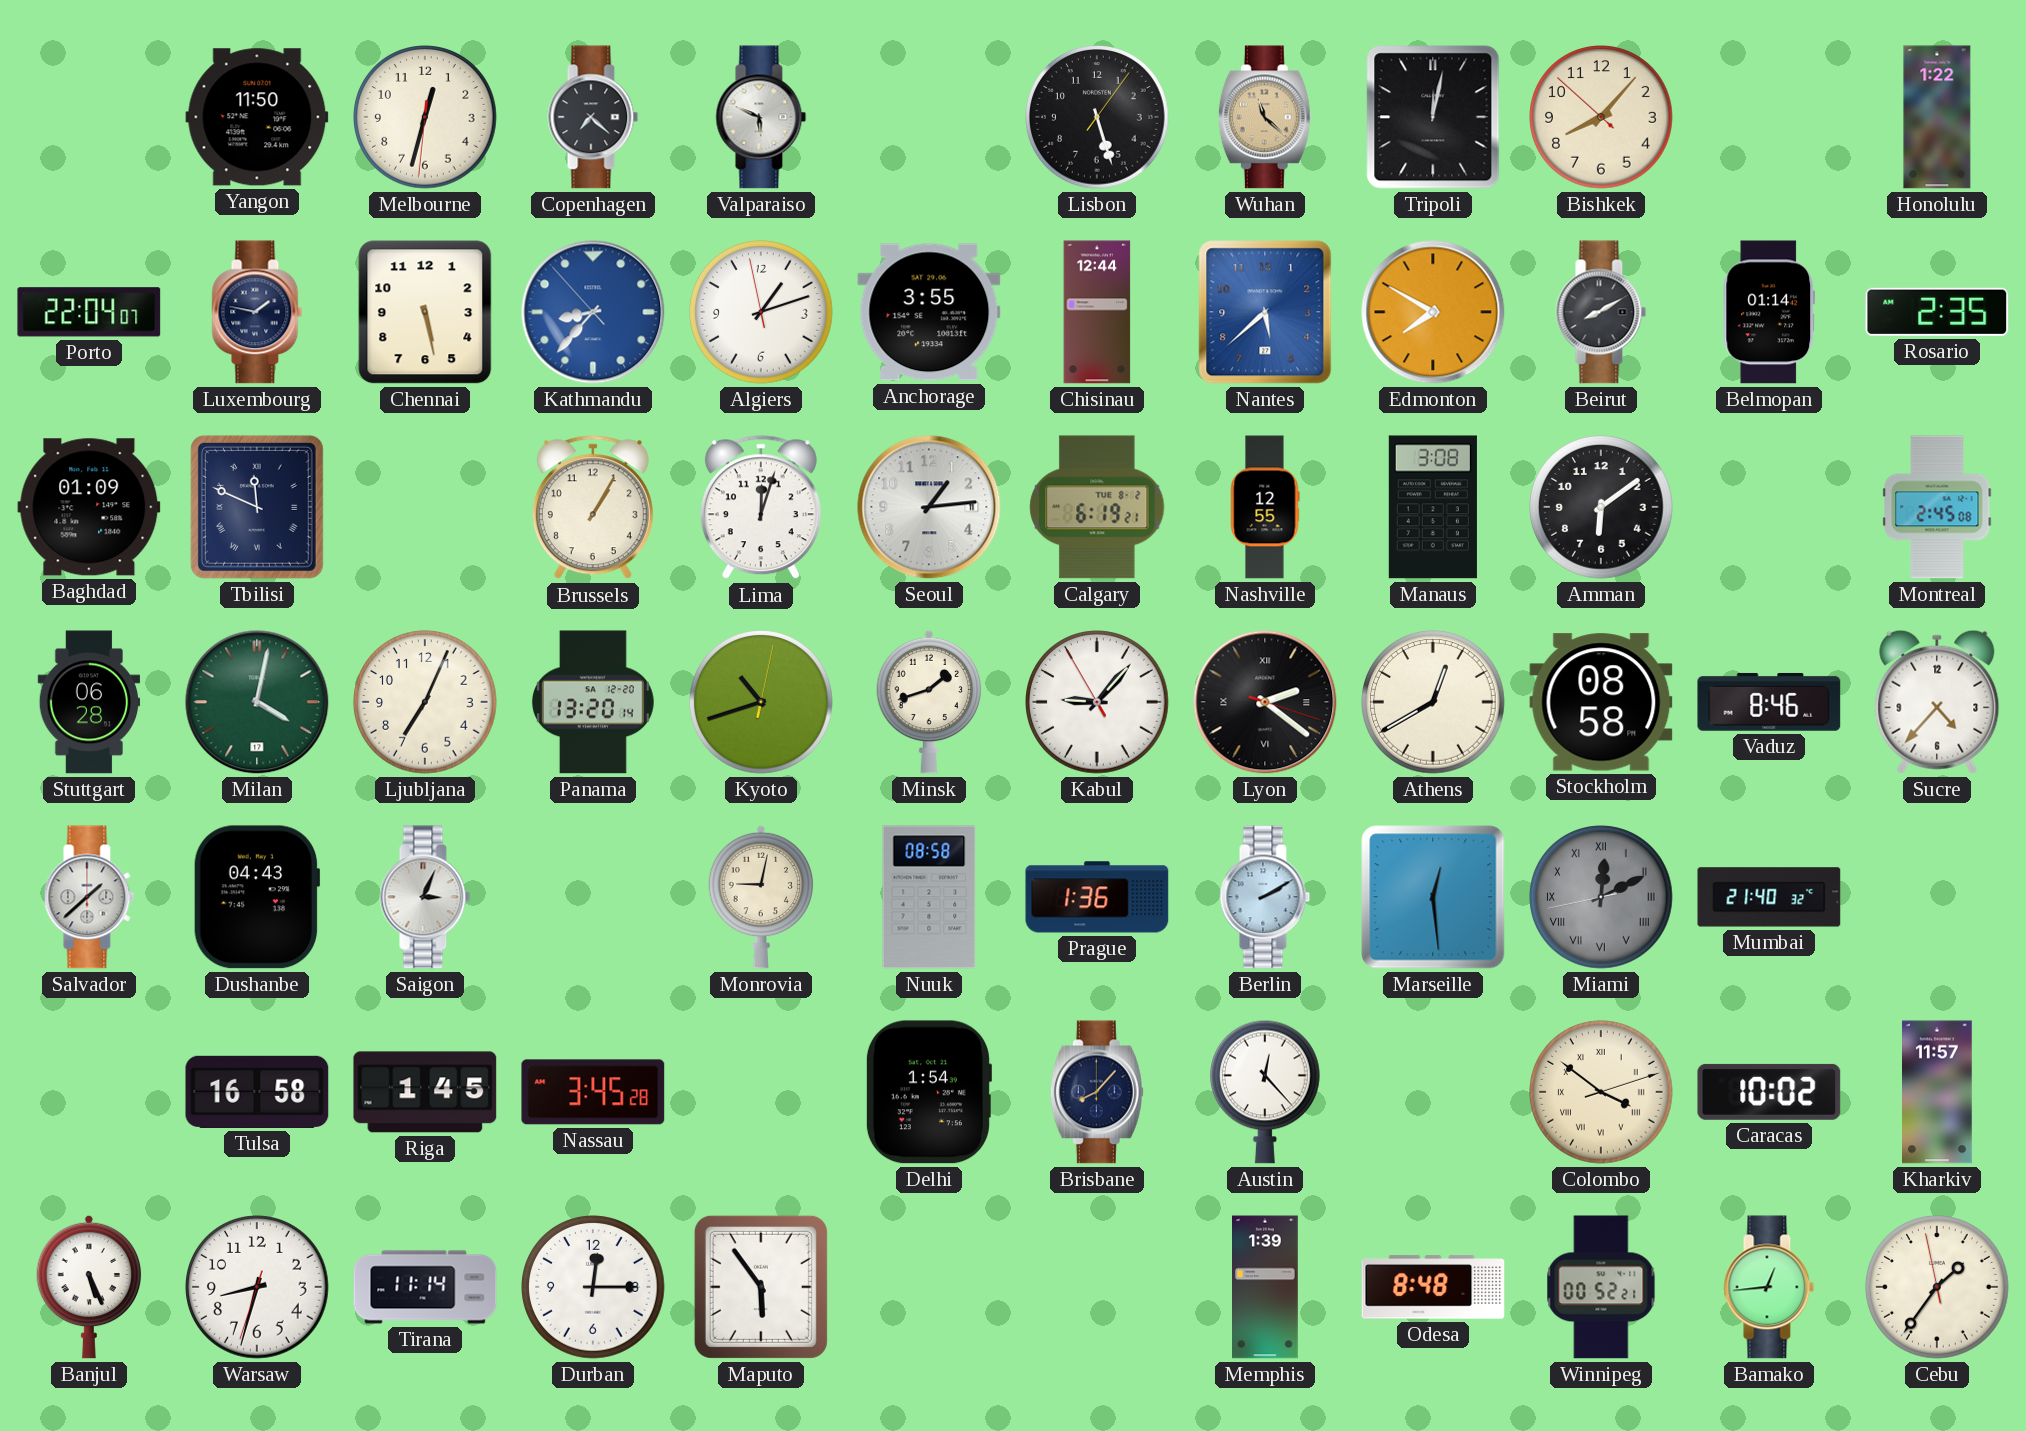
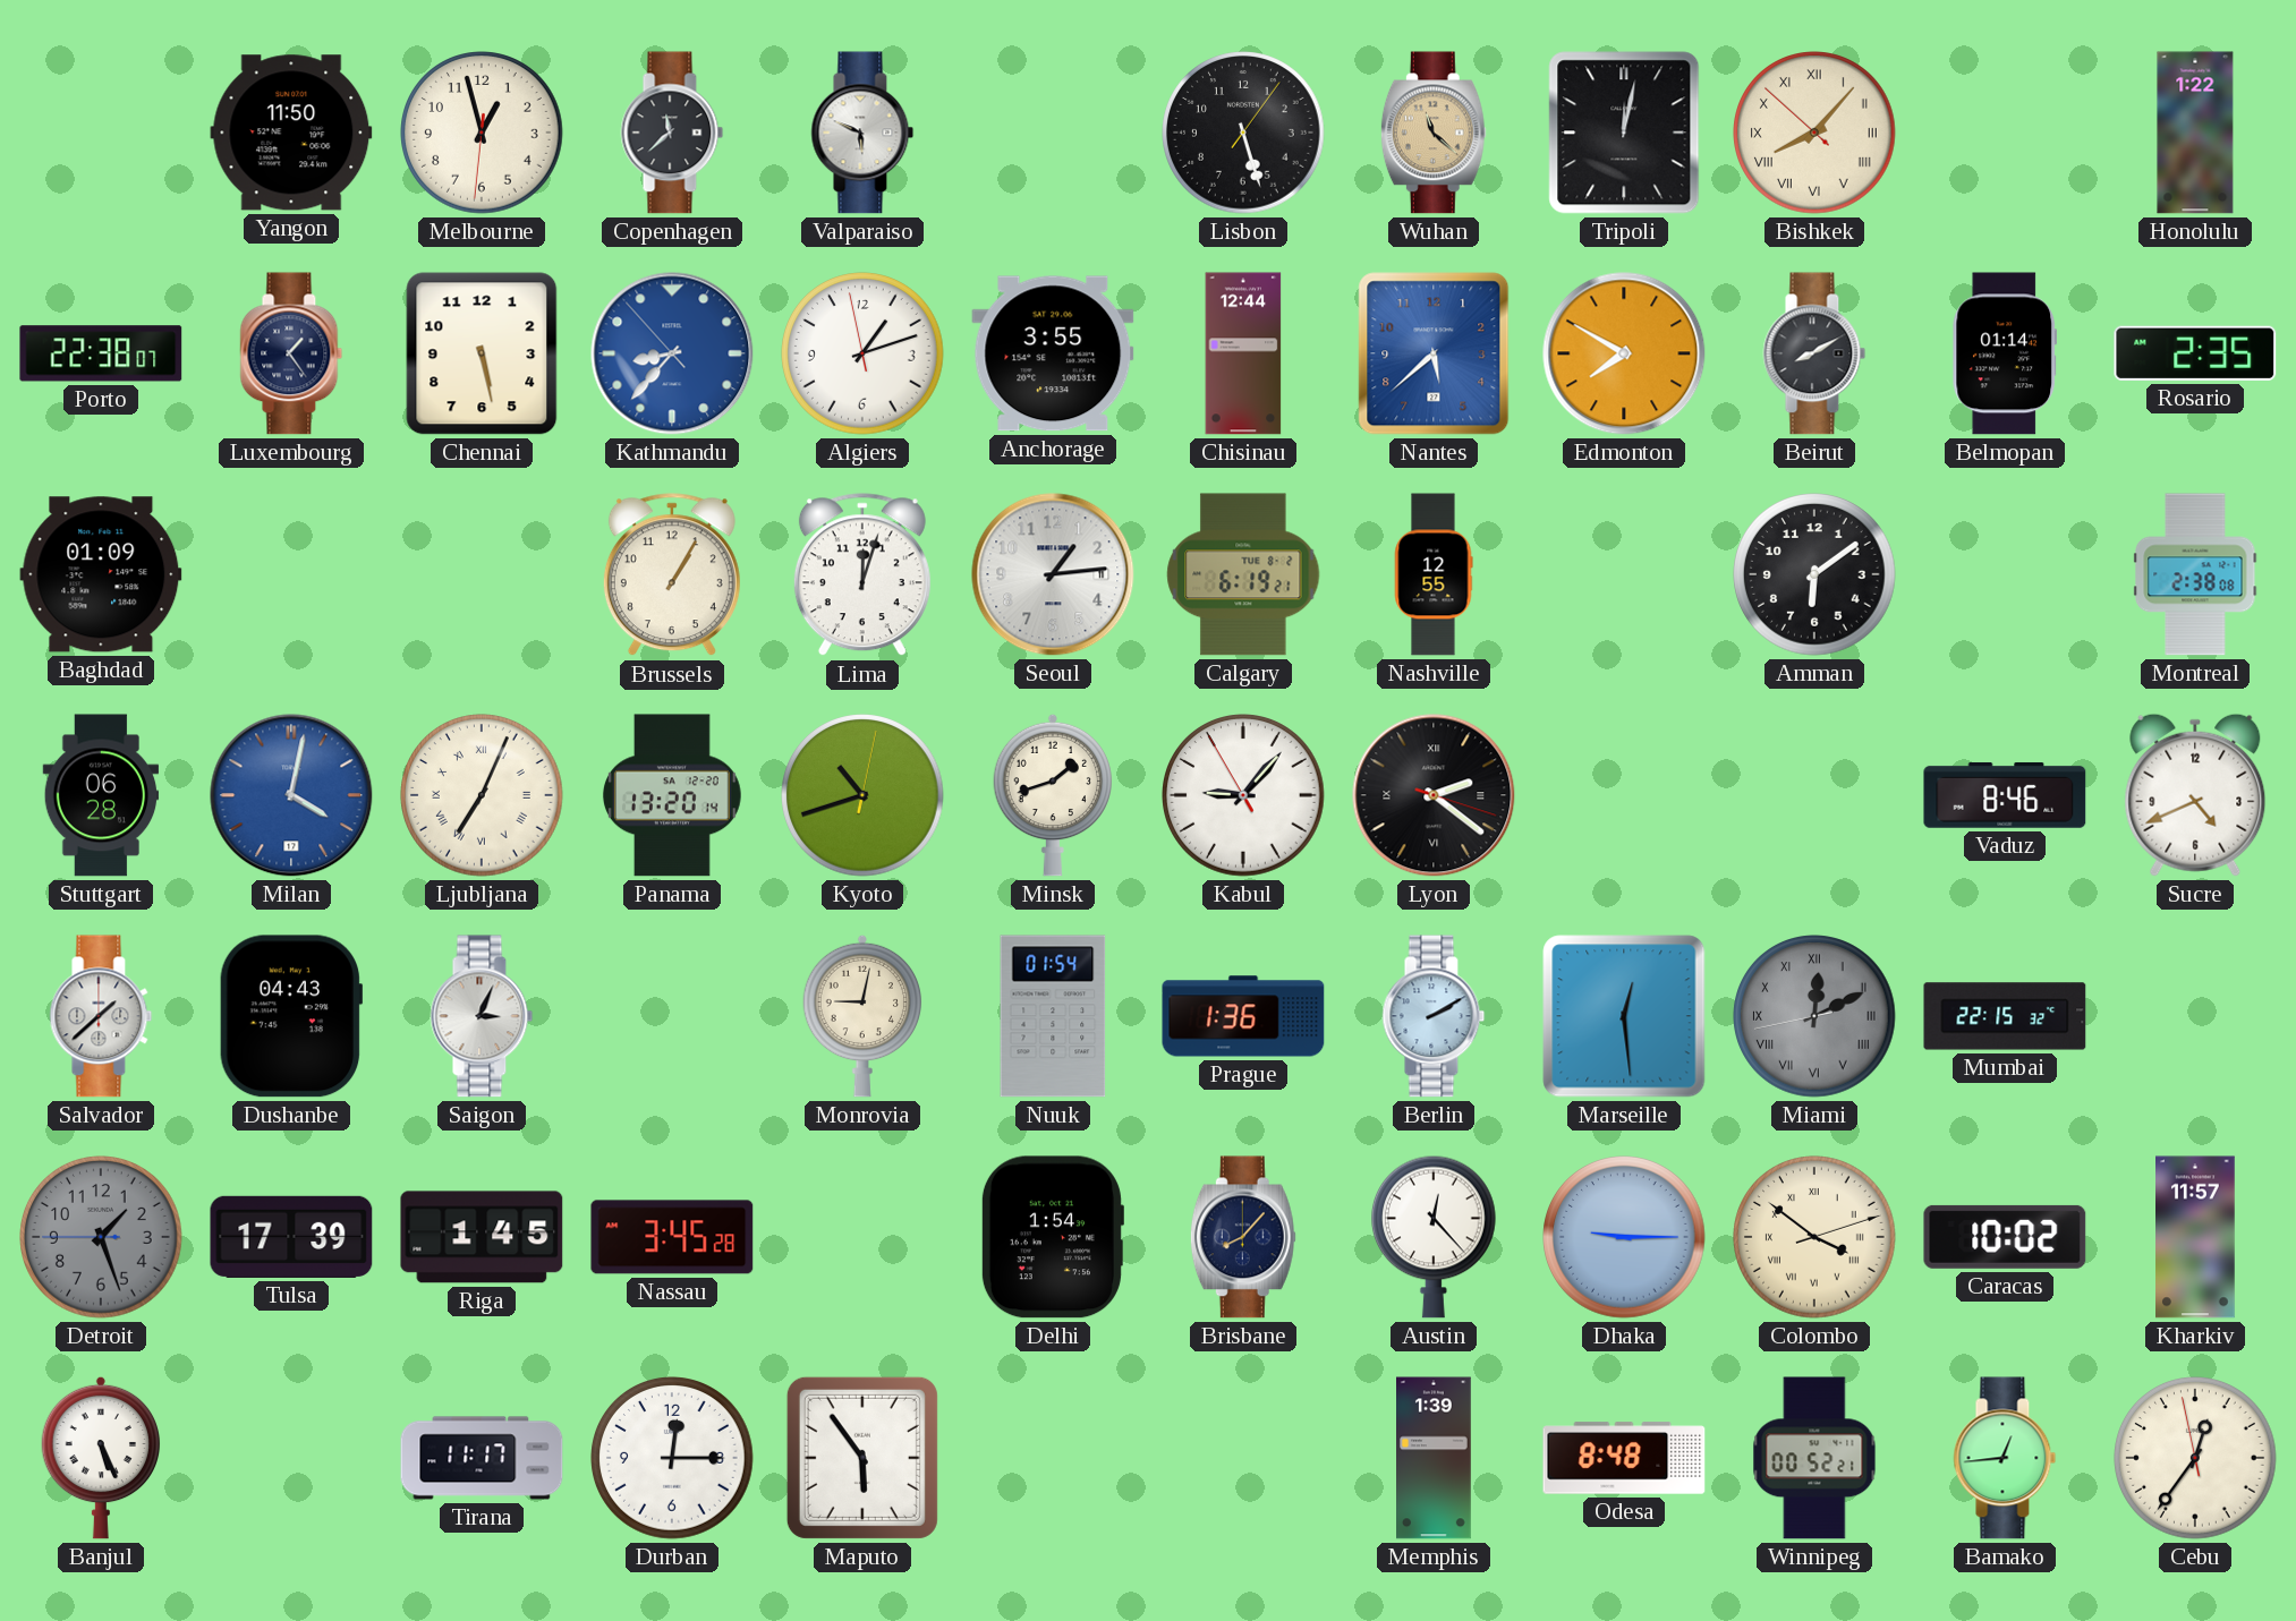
Melbourne: 12:32 -> 12:57 (482, 133)
Copenhagen: 7:22 -> 11:38 (672, 133)
Bishkek numerals: Arabic -> Roman (1814, 133)
Porto: 22:04 -> 22:38 (101, 353)
Luxembourg: 1:47 -> 1:24 (291, 353)
Tbilisi: 11:49 -> none (257, 507)
Manaus: 3:08 -> none (1433, 507)
Montreal: 2:45 -> 2:38 (2195, 574)
Milan dial: green -> blue (291, 795)
Ljubljana numerals: Arabic -> Roman (482, 795)
Athens: 12:40 -> none (1433, 702)
Stockholm: 08:58 -> none (1601, 702)
Sucre: 4:37 -> 4:41 (2195, 795)
Nuuk: 08:58 -> 01:54 (1053, 1016)
Mumbai: 21:40 -> 22:15 (2005, 1016)
Detroit: none -> 1:26 (101, 1237)
Tulsa: 16:58 -> 17:39 (291, 1237)
Dhaka: none -> 9:15 (1624, 1237)
Warsaw: 8:32 -> none (257, 1287)
Tirana: 11:14 -> 11:17 (482, 1458)
Cebu: 1:35 -> 12:35 (2195, 1458)
